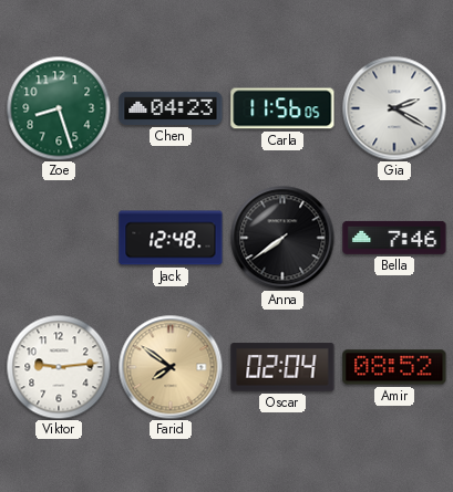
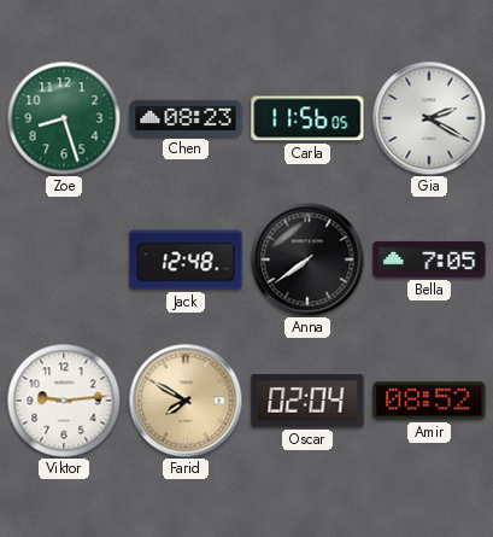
Chen: 04:23 -> 08:23 (186, 118)
Bella: 7:46 -> 7:05 (429, 259)
Farid: 7:51 -> 7:50 (186, 401)
